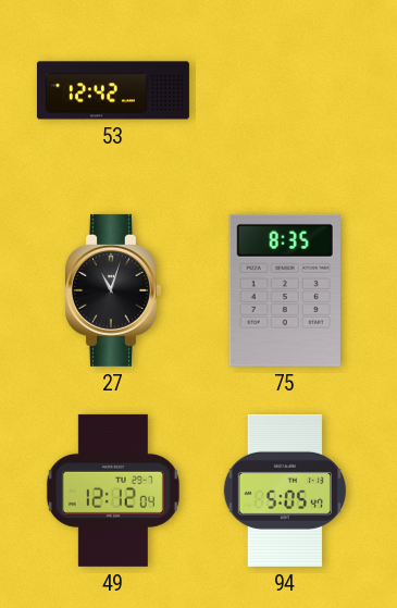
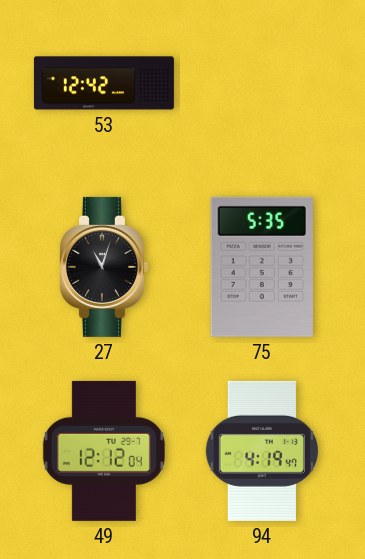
75: 8:35 -> 5:35 (262, 267)
94: 5:05 -> 4:19 (262, 451)
